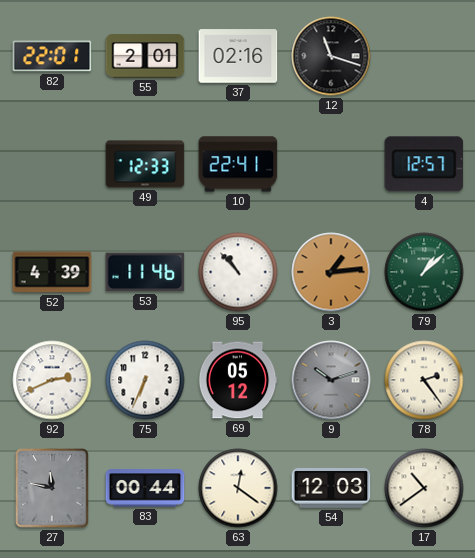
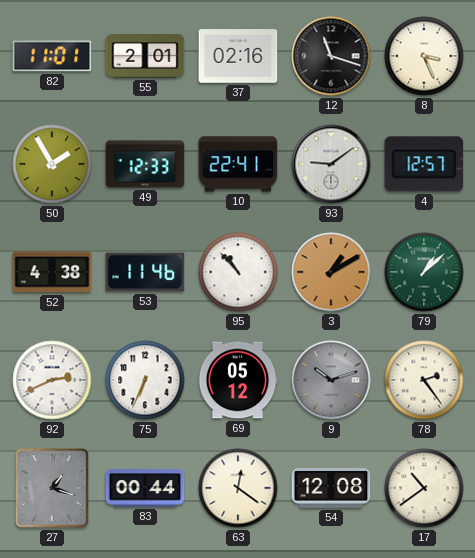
82: 22:01 -> 11:01 (52, 56)
8: none -> 3:26 (424, 56)
50: none -> 1:55 (52, 164)
93: none -> 9:09 (331, 164)
52: 4:39 -> 4:38 (52, 272)
3: 1:14 -> 1:10 (331, 272)
27: 11:47 -> 1:18 (52, 488)
54: 12:03 -> 12:08 (331, 489)
